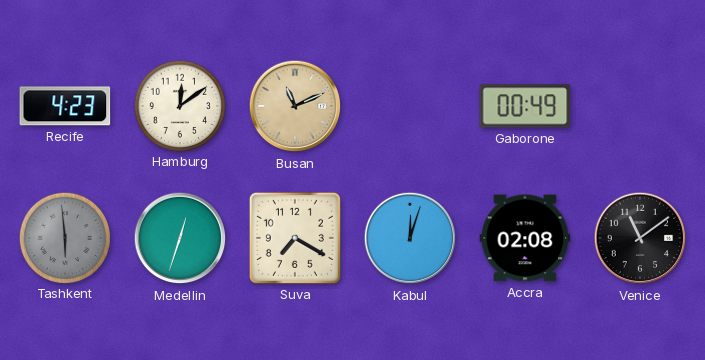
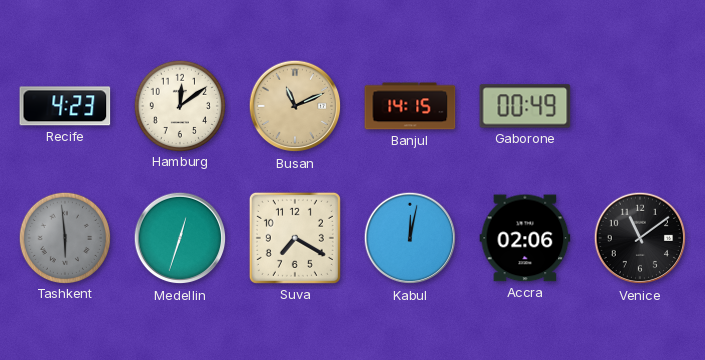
Banjul: none -> 14:15 (410, 106)
Kabul: 12:03 -> 12:02 (410, 238)
Accra: 02:08 -> 02:06 (525, 238)
